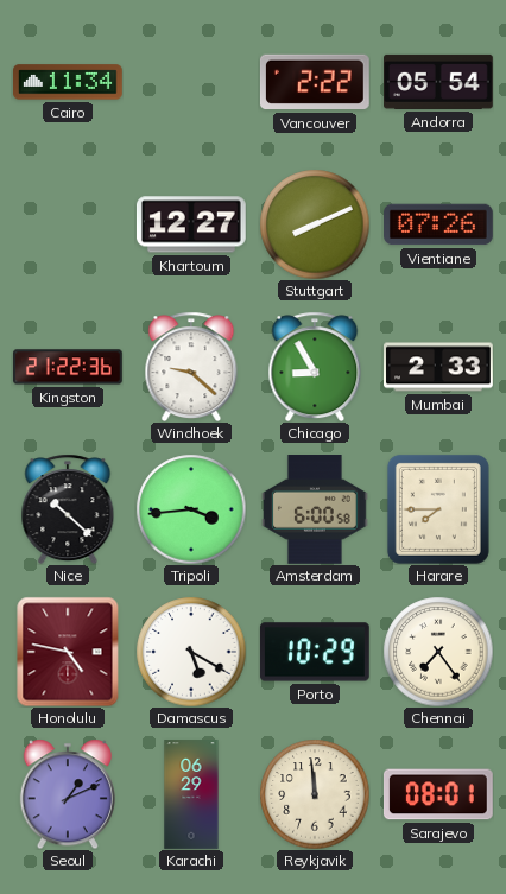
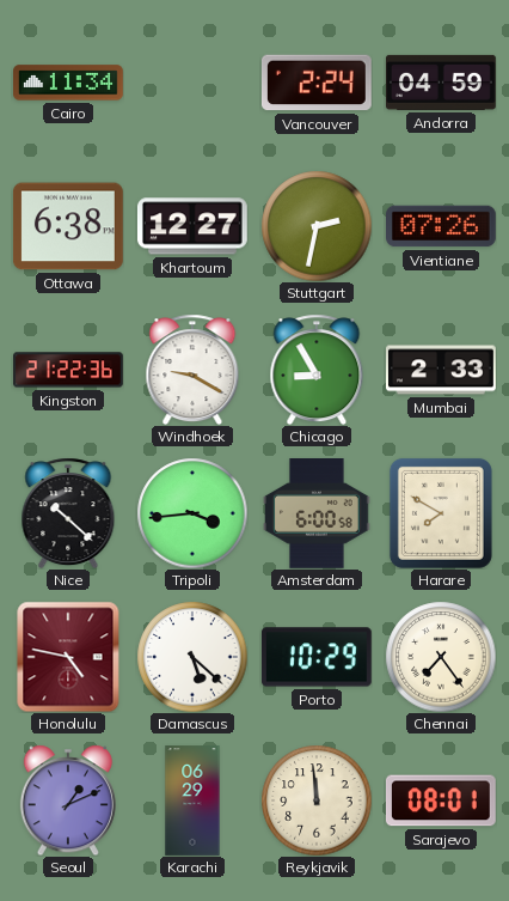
Vancouver: 2:22 -> 2:24 (317, 83)
Andorra: 05:54 -> 04:59 (442, 83)
Ottawa: none -> 6:38 (68, 226)
Stuttgart: 8:11 -> 2:32 (317, 226)
Windhoek: 9:22 -> 9:20 (192, 370)
Harare: 7:45 -> 7:50 (441, 513)
Damascus: 5:20 -> 5:22 (192, 657)
